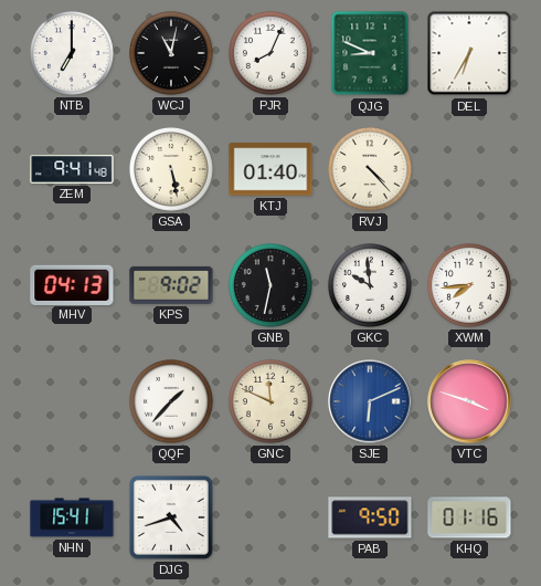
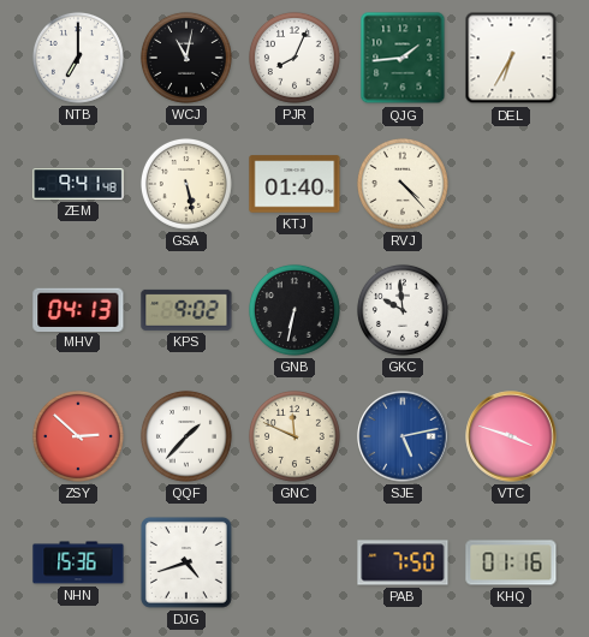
QJG: 8:49 -> 1:44 (403, 58)
GNB: 11:32 -> 6:32 (294, 310)
XWM: 7:44 -> none (469, 285)
ZSY: none -> 2:52 (78, 436)
SJE: 6:11 -> 5:13 (403, 436)
NHN: 15:41 -> 15:36 (78, 562)
PAB: 9:50 -> 7:50 (403, 562)
